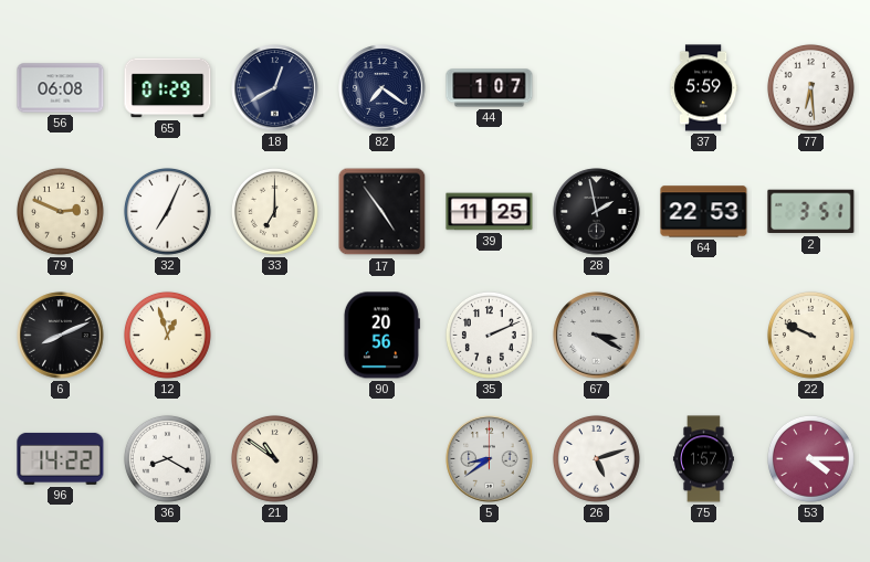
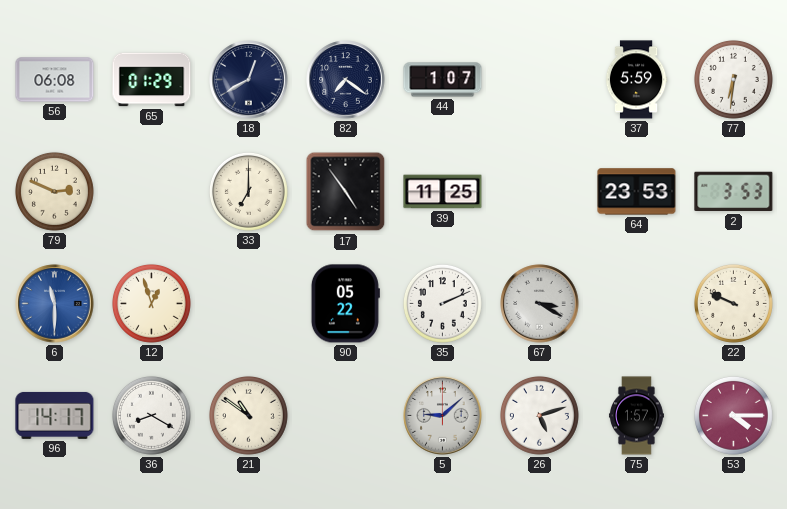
77: 6:29 -> 6:31 (733, 79)
32: 7:04 -> none (167, 211)
28: 1:58 -> none (597, 212)
64: 22:53 -> 23:53 (637, 192)
2: 3:51 -> 3:53 (734, 192)
6: 8:11 -> 11:30 (55, 304)
6 dial: black -> blue (55, 304)
90: 20:56 -> 05:22 (345, 304)
96: 14:22 -> 14:17 (55, 415)
5: 8:39 -> 9:08 (443, 416)
